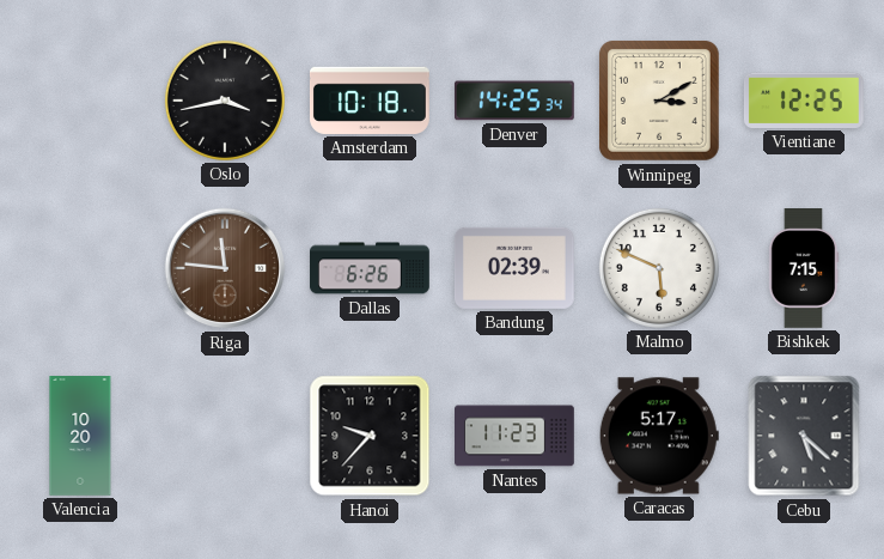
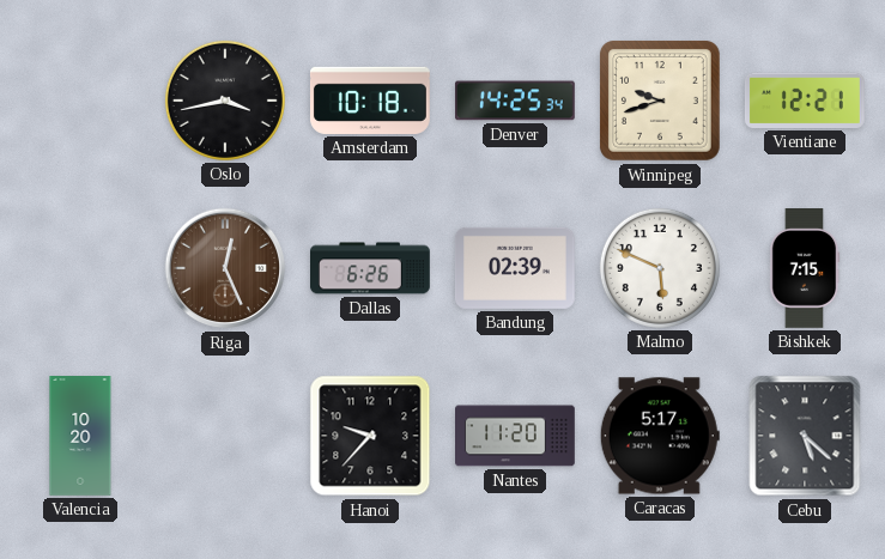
Winnipeg: 3:10 -> 9:42 (661, 102)
Vientiane: 12:25 -> 12:21 (805, 101)
Riga: 11:46 -> 12:26 (225, 268)
Nantes: 11:23 -> 11:20 (516, 436)
